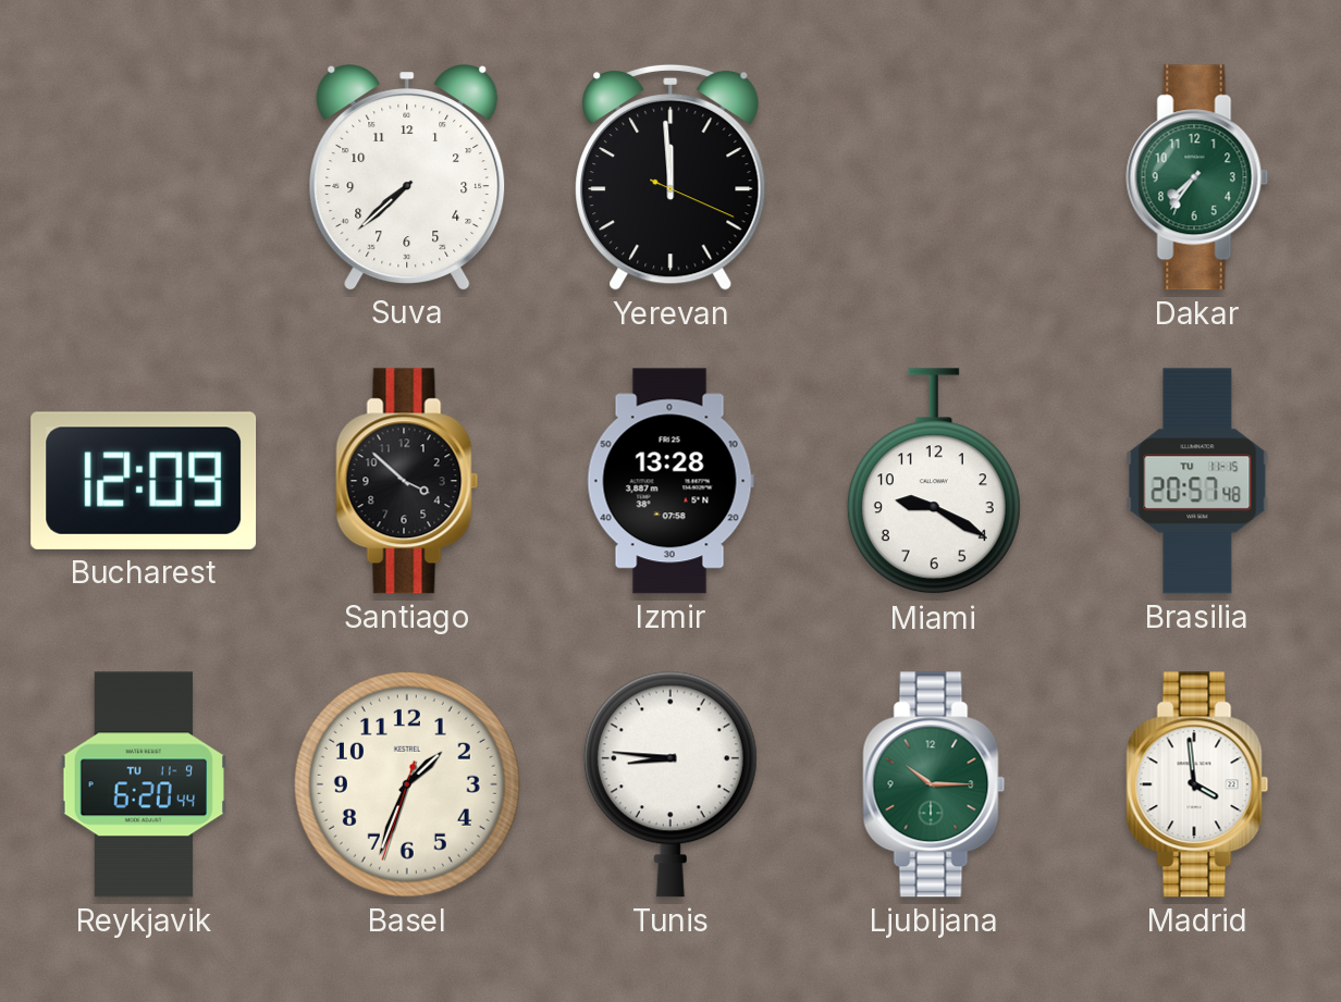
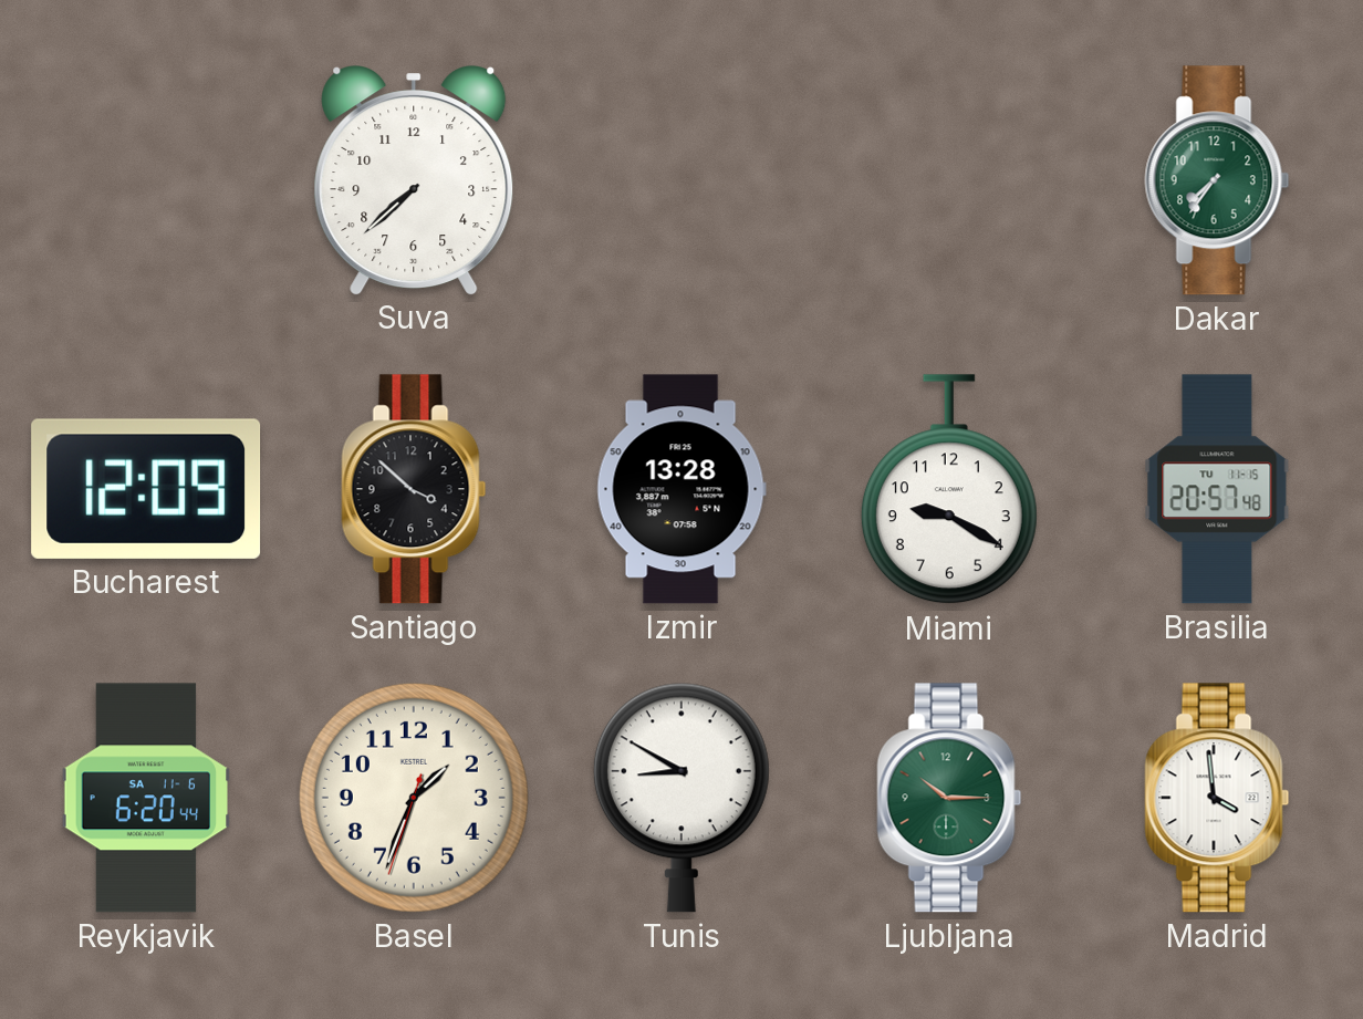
Yerevan: 11:59 -> none (670, 177)
Reykjavik date: TU 11-9 -> SA 11-6 (145, 798)
Tunis: 8:46 -> 8:50 (681, 798)
